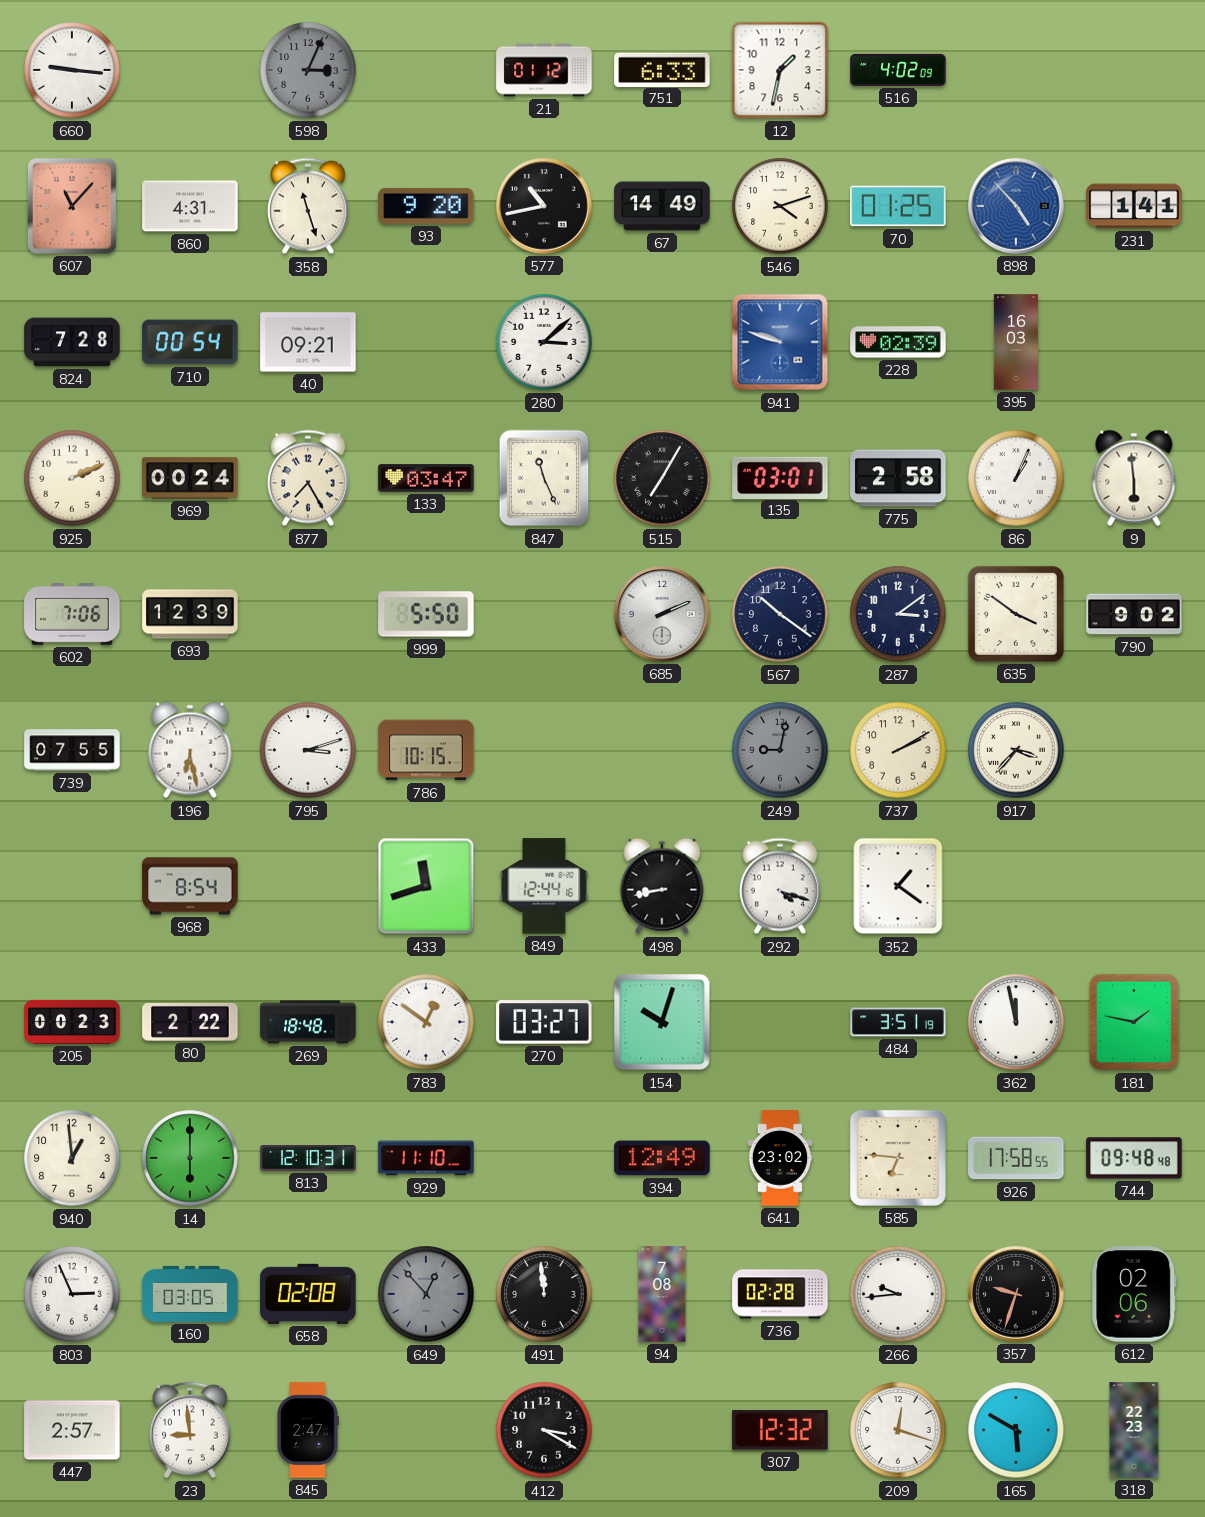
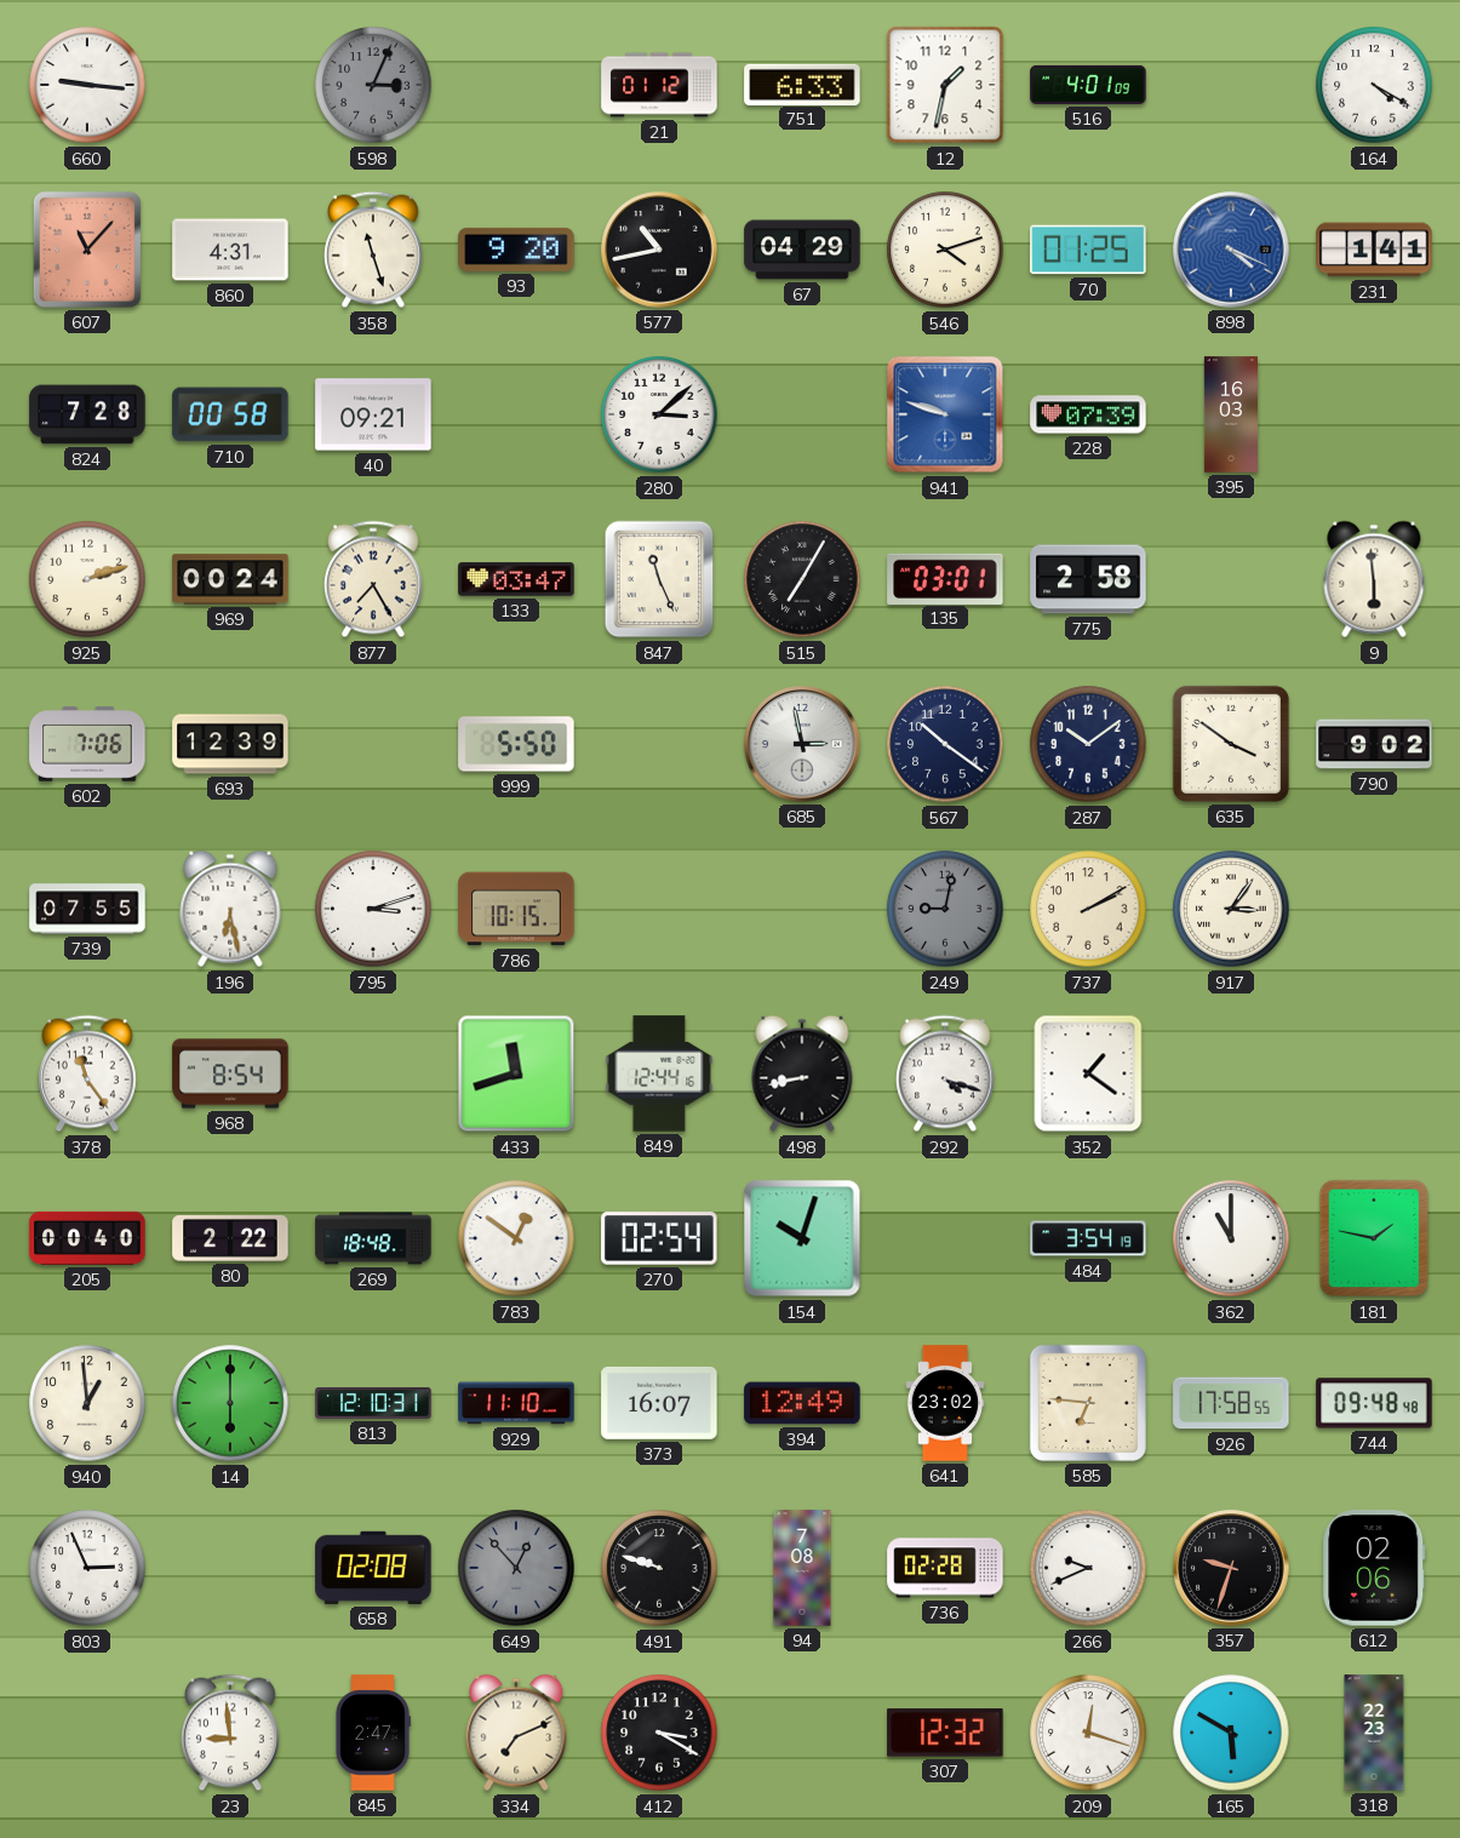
516: 4:02 -> 4:01 (1088, 85)
164: none -> 4:20 (1374, 85)
67: 14:49 -> 04:29 (802, 250)
898: 4:53 -> 4:19 (1231, 250)
710: 00:54 -> 00:58 (230, 414)
228: 02:39 -> 07:39 (1088, 414)
925: 2:11 -> 2:12 (87, 579)
86: 1:04 -> none (1016, 478)
685: 2:11 -> 2:58 (802, 744)
287: 3:09 -> 10:09 (1088, 744)
917: 3:37 -> 3:06 (1231, 909)
378: none -> 11:24 (87, 1073)
205: 00:23 -> 00:40 (87, 1238)
270: 03:27 -> 02:54 (659, 1238)
484: 3:51 -> 3:54 (1088, 1238)
362: 11:58 -> 11:00 (1231, 1238)
373: none -> 16:07 (659, 1403)
160: 03:05 -> none (190, 1294)
491: 11:59 -> 9:48 (659, 1568)
266: 9:44 -> 9:41 (1088, 1568)
447: 2:57 -> none (72, 1430)
334: none -> 7:11 (516, 1733)
